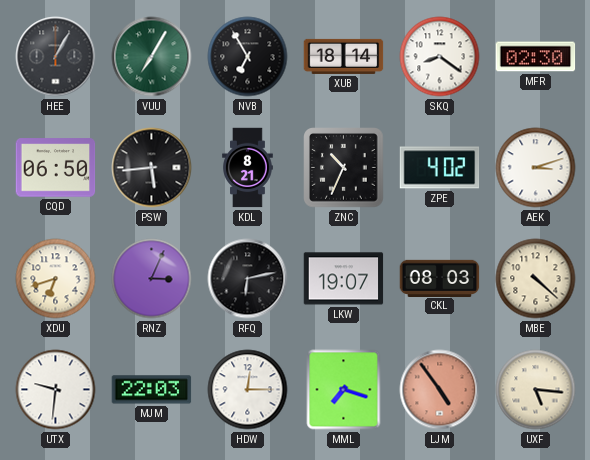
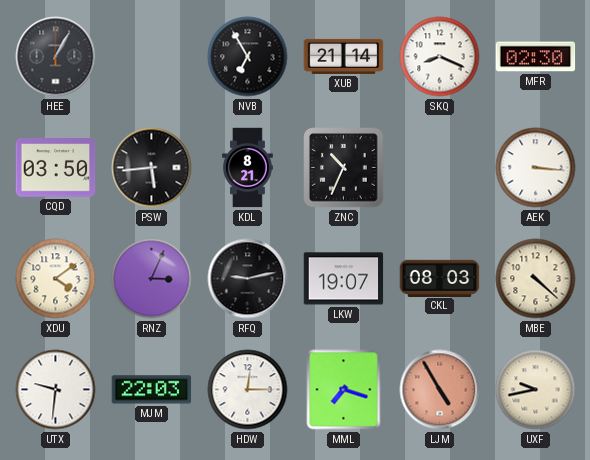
VUU: 7:05 -> none (152, 57)
XUB: 18:14 -> 21:14 (344, 56)
SKQ: 8:21 -> 8:19 (440, 57)
CQD: 06:50 -> 03:50 (56, 168)
ZPE: 4:02 -> none (440, 168)
AEK: 3:12 -> 3:16 (536, 168)
XDU: 6:42 -> 4:09 (56, 279)
RFQ: 6:13 -> 9:13 (248, 279)
LJM: 4:54 -> 4:55 (440, 390)
UXF: 5:16 -> 9:43 (536, 390)
